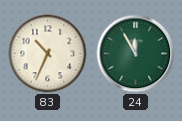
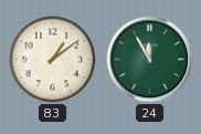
83: 10:34 -> 1:09 (53, 60)
